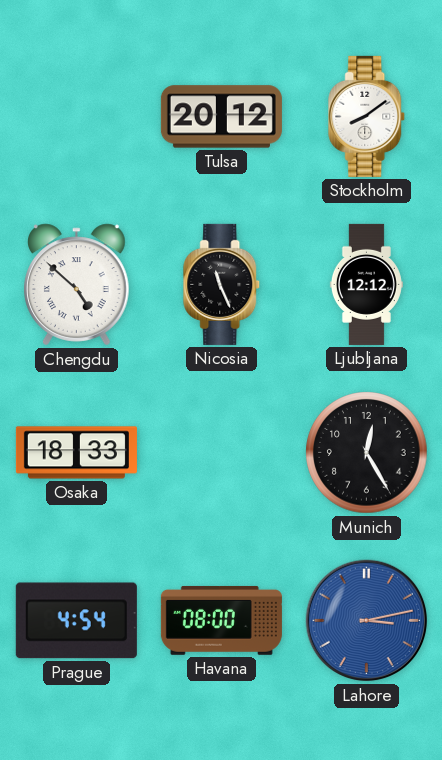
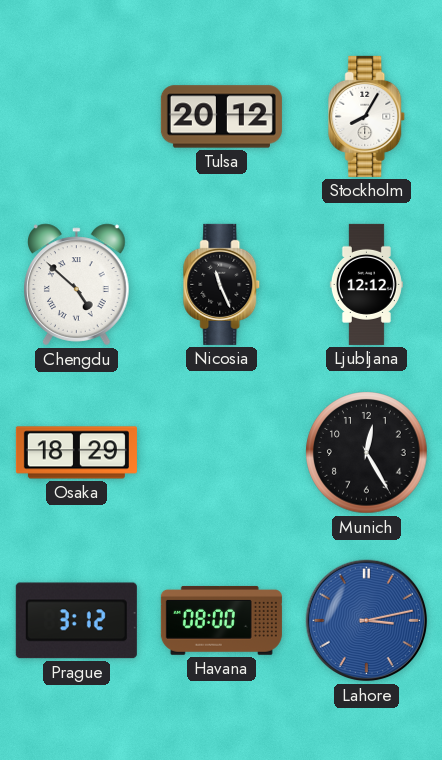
Stockholm: 8:09 -> 8:05 (367, 116)
Osaka: 18:33 -> 18:29 (76, 453)
Prague: 4:54 -> 3:12 (76, 621)
